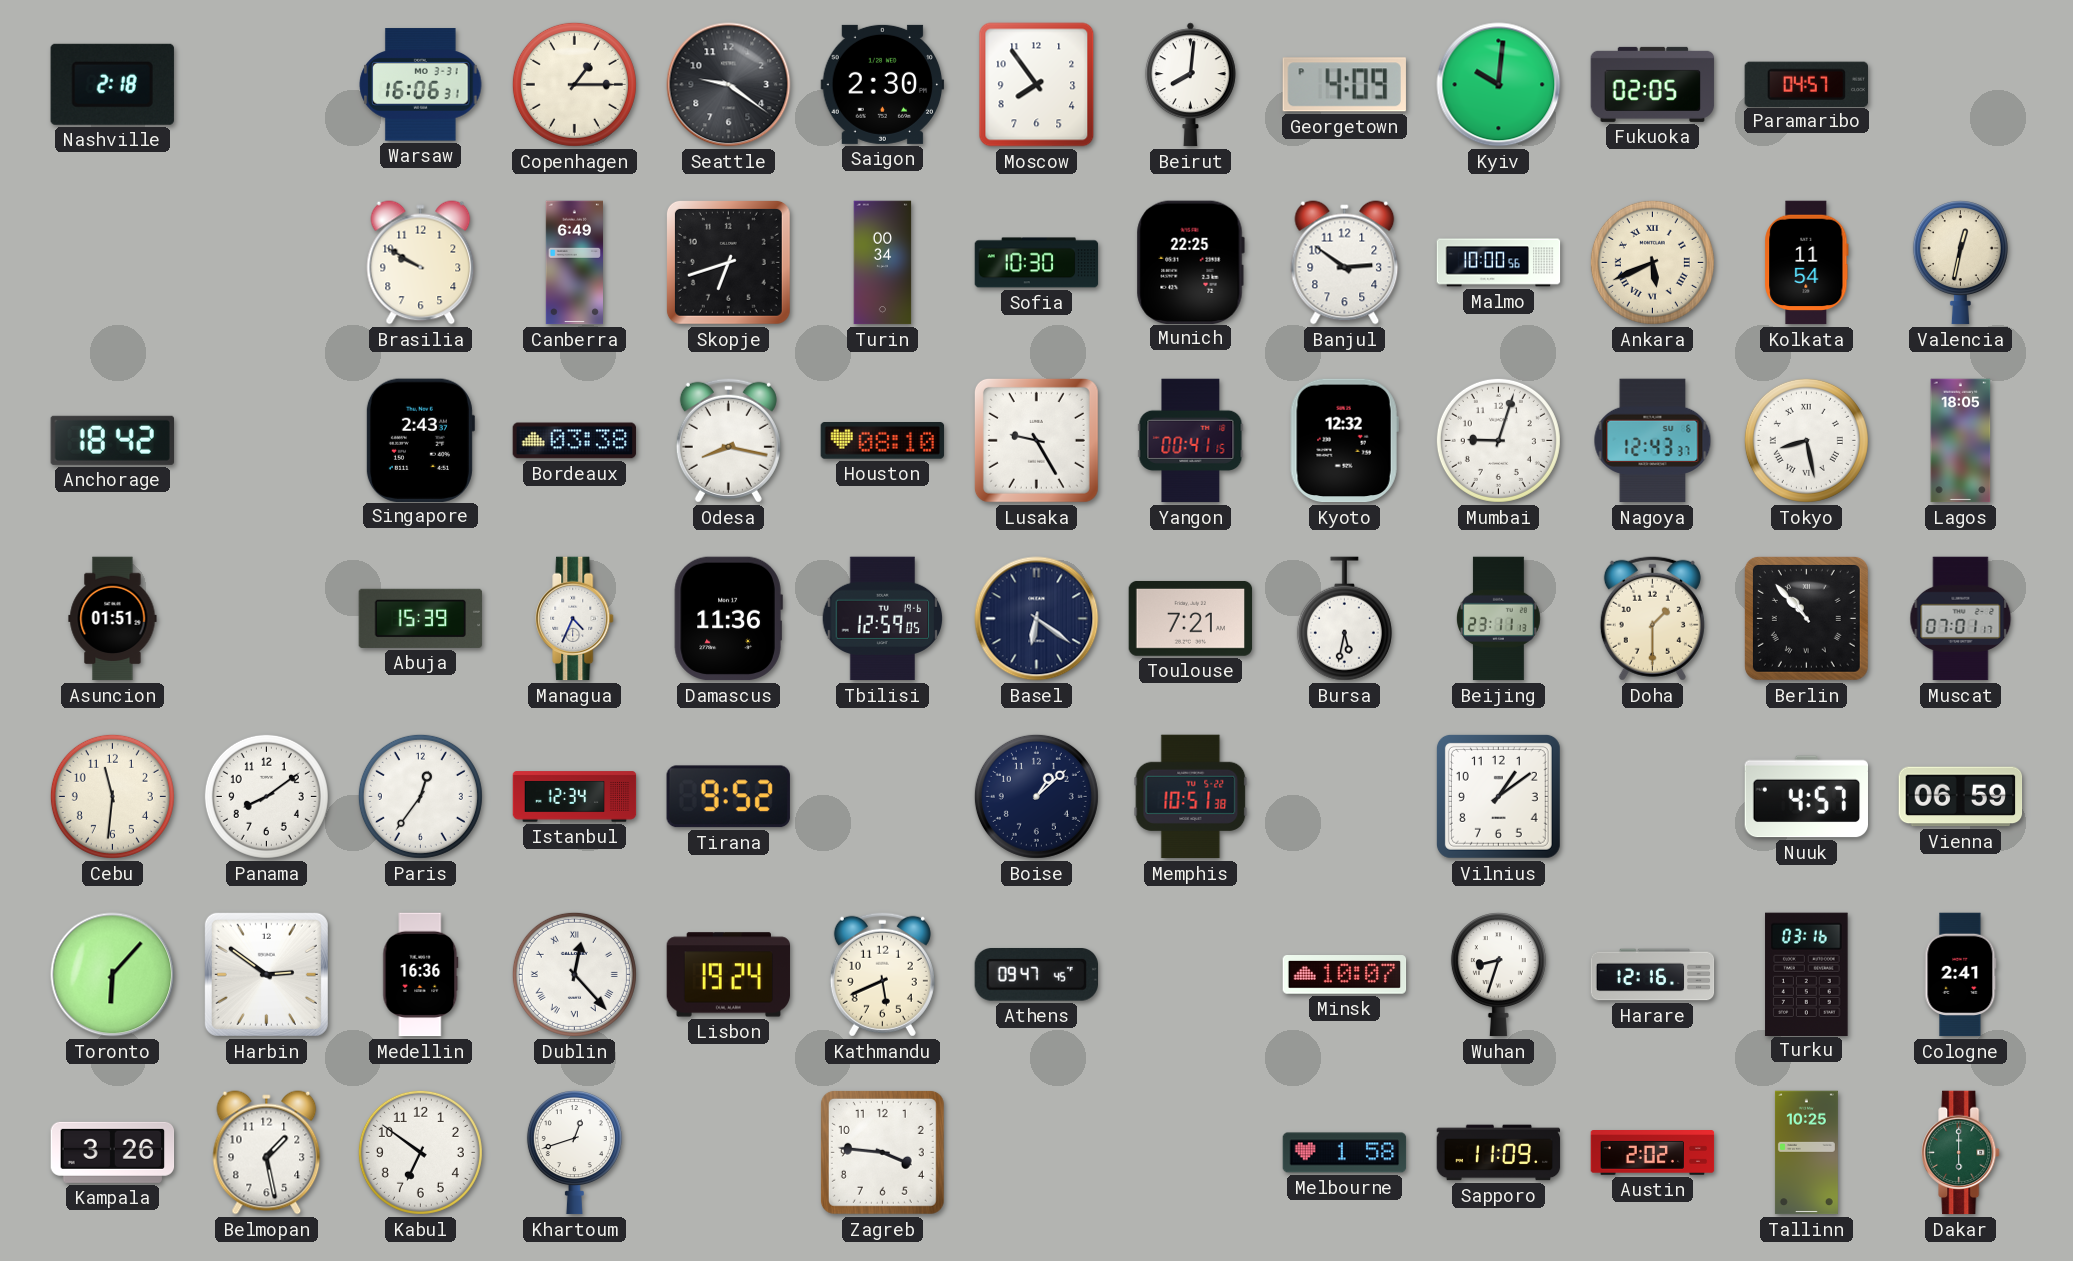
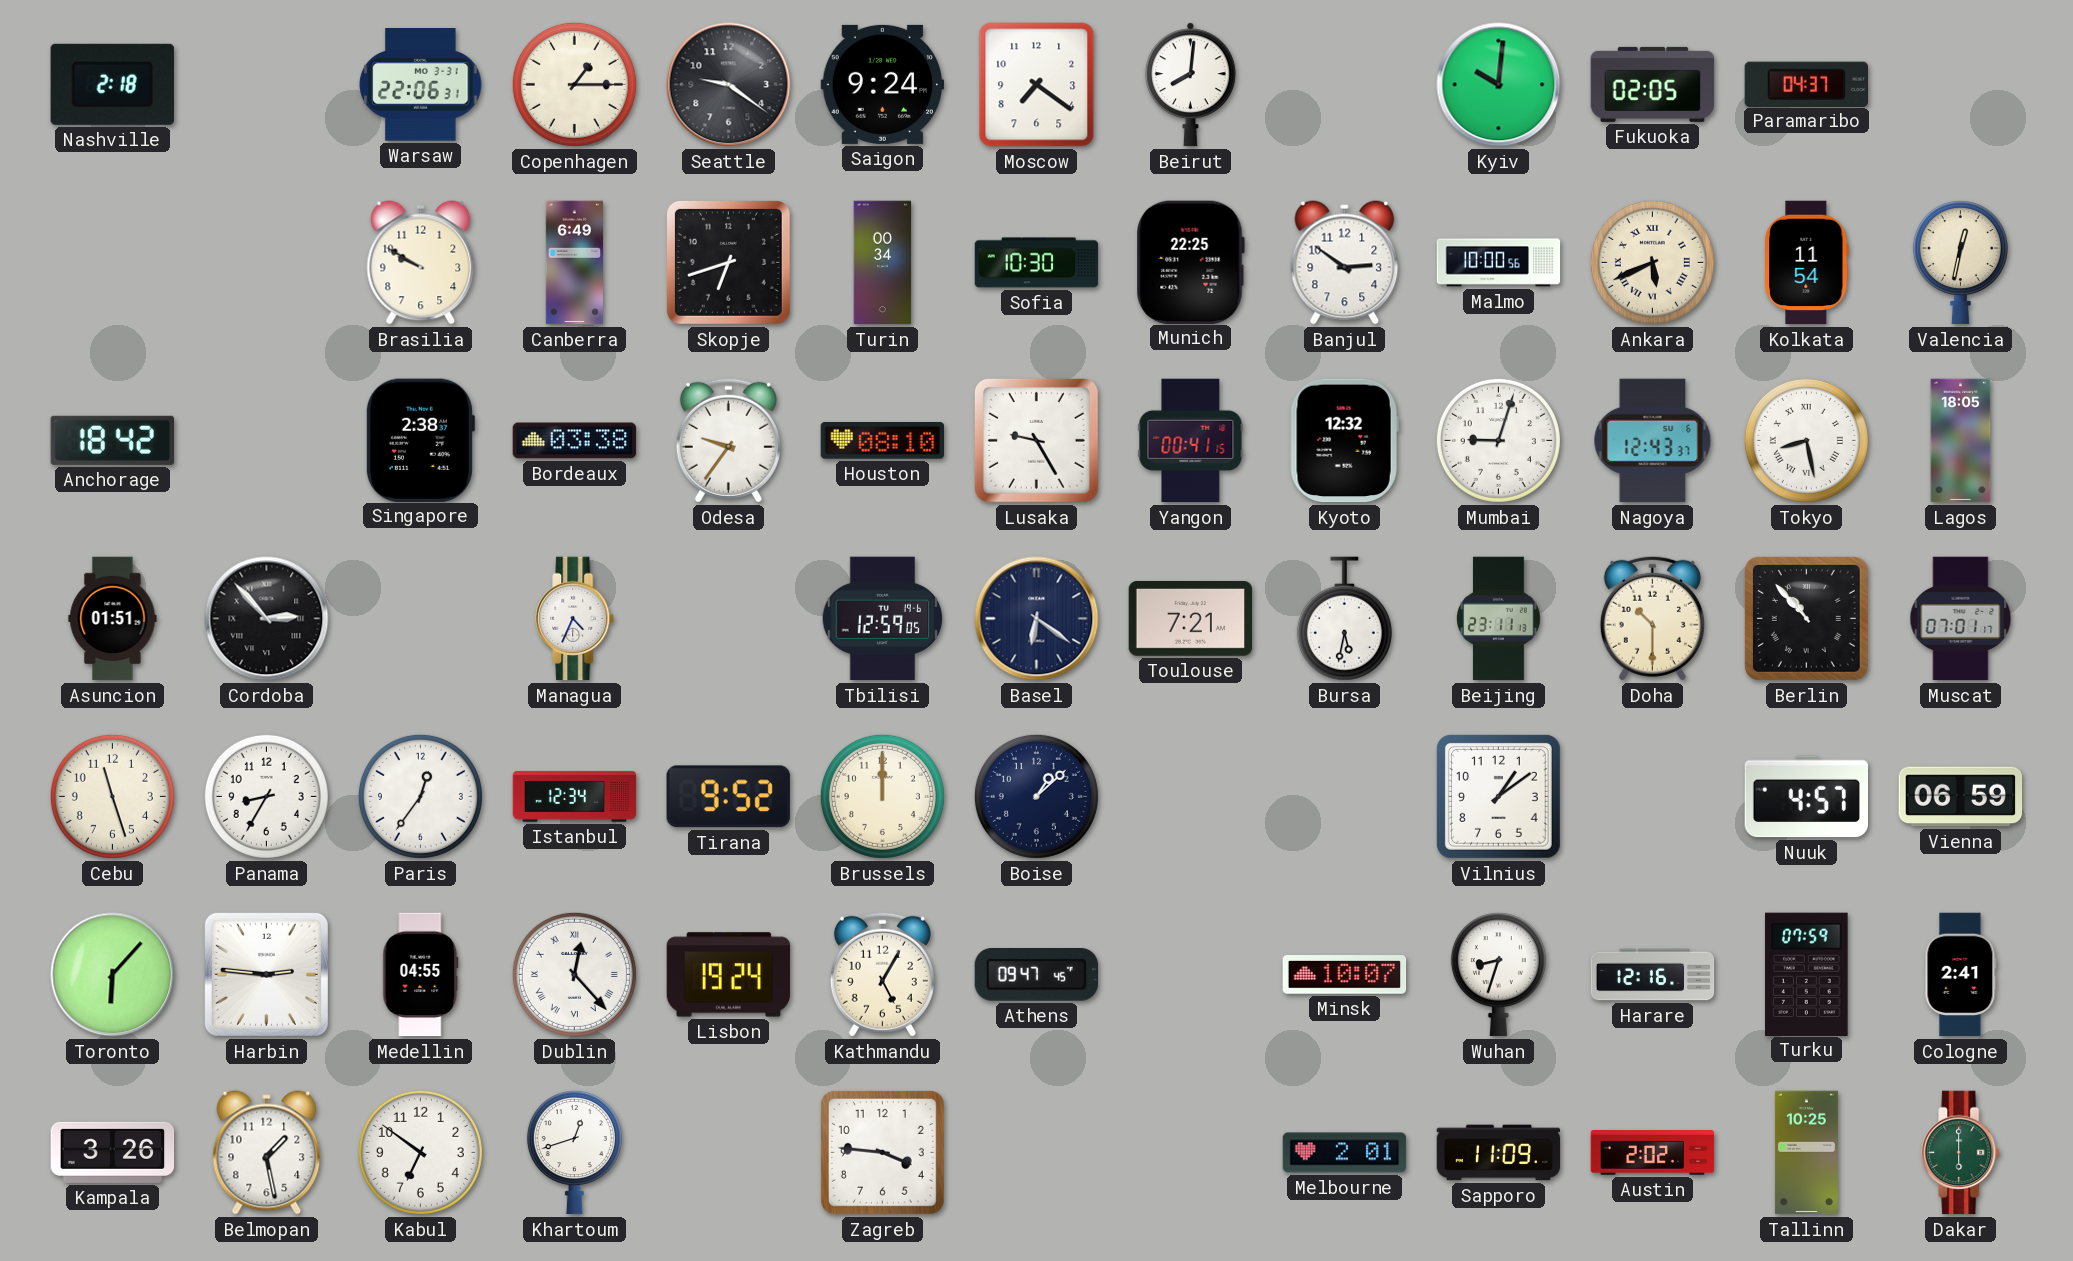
Warsaw: 16:06 -> 22:06 (421, 85)
Saigon: 2:30 -> 9:24 (883, 84)
Moscow: 7:54 -> 7:21 (1037, 85)
Georgetown: 4:09 -> none (1344, 85)
Paramaribo: 04:57 -> 04:37 (1806, 84)
Singapore: 2:43 -> 2:38 (420, 440)
Odesa: 8:17 -> 9:36 (728, 440)
Cordoba: none -> 2:53 (267, 619)
Abuja: 15:39 -> none (421, 618)
Damascus: 11:36 -> none (728, 619)
Doha: 1:30 -> 10:30 (1652, 618)
Cebu: 11:31 -> 11:27 (112, 796)
Panama: 8:09 -> 8:35 (266, 796)
Brussels: none -> 12:00 (882, 796)
Memphis: 10:51 -> none (1191, 797)
Harbin: 2:51 -> 2:46 (266, 974)
Medellin: 16:36 -> 04:55 (421, 975)
Kathmandu: 5:41 -> 5:05 (882, 974)
Turku: 03:16 -> 07:59 (1807, 974)
Melbourne: 1:58 -> 2:01 (1345, 1153)
